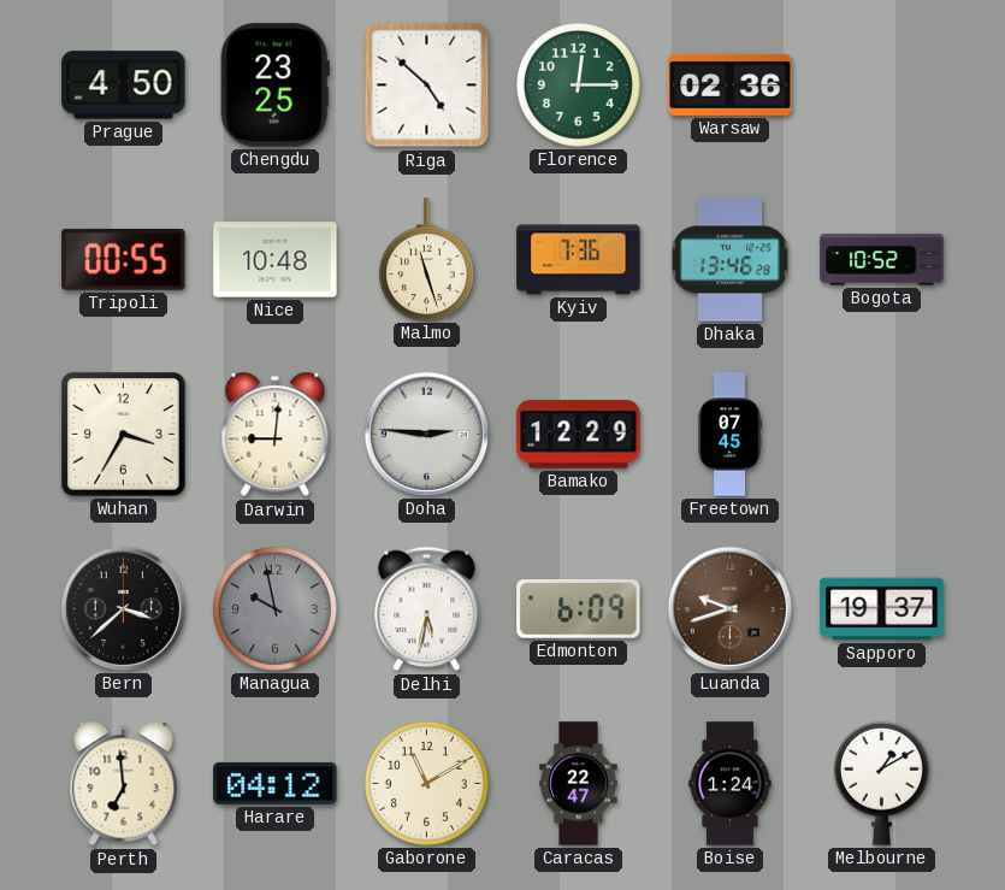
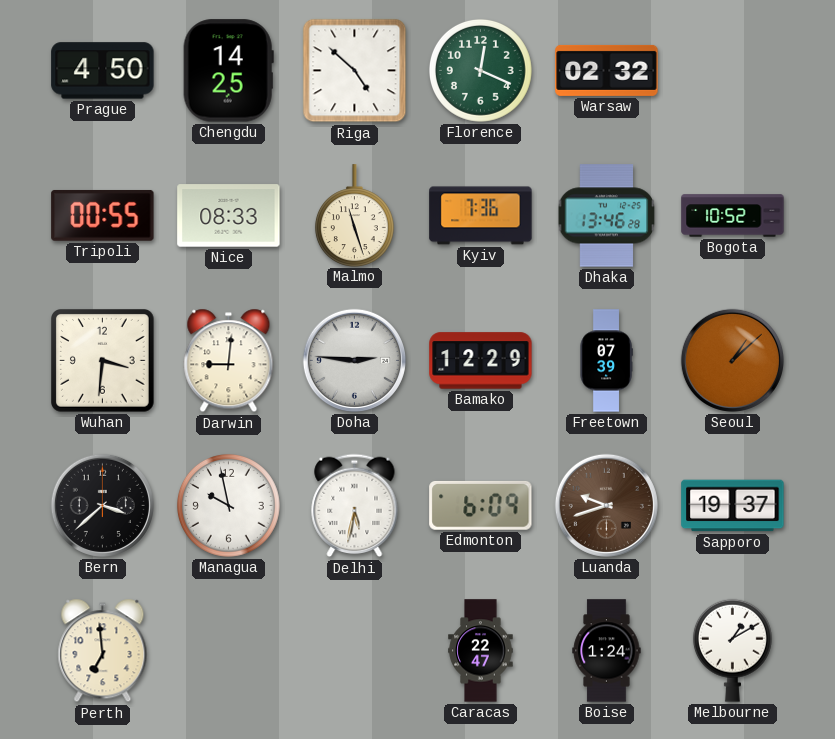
Chengdu: 23:25 -> 14:25 (228, 71)
Florence: 12:15 -> 12:19 (480, 70)
Warsaw: 02:36 -> 02:32 (607, 70)
Nice: 10:48 -> 08:33 (229, 216)
Wuhan: 3:35 -> 3:31 (103, 361)
Freetown: 07:45 -> 07:39 (606, 361)
Seoul: none -> 1:08 (732, 360)
Managua dial: grey -> white (228, 505)
Harare: 04:12 -> none (276, 784)
Gaborone: 11:10 -> none (426, 783)
